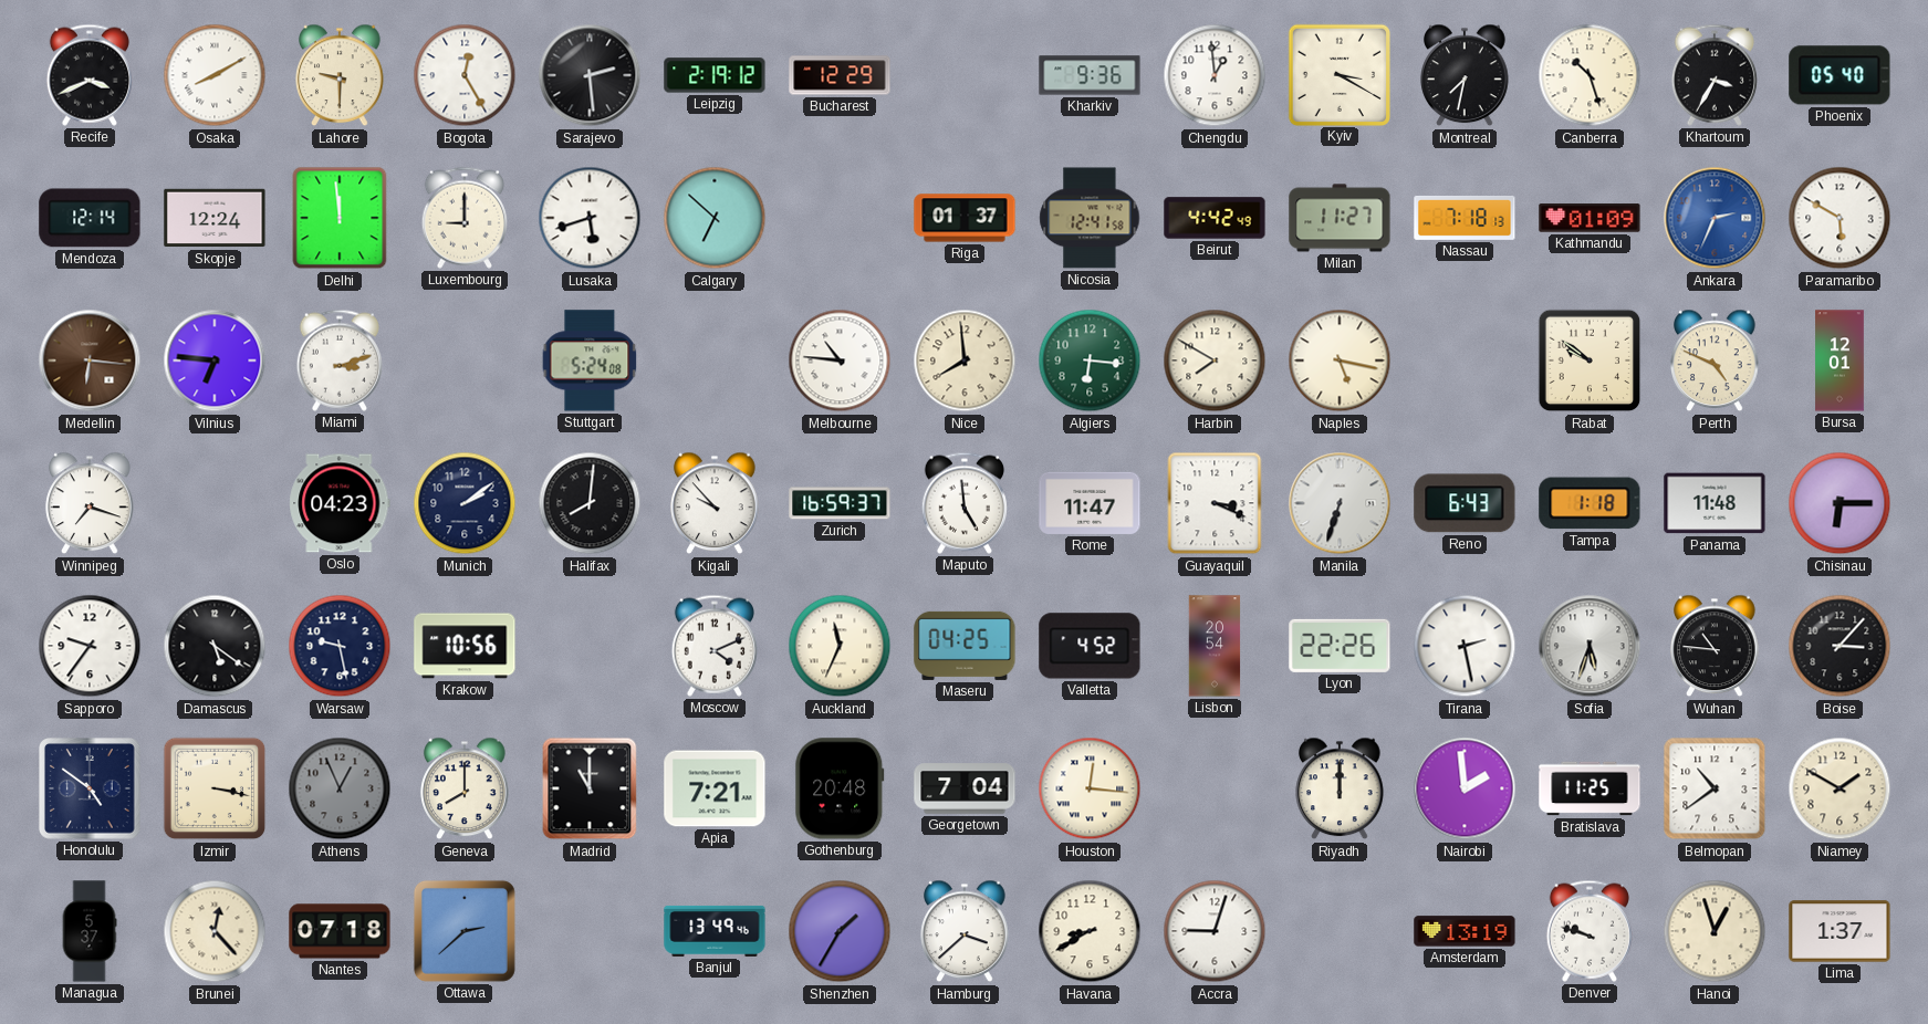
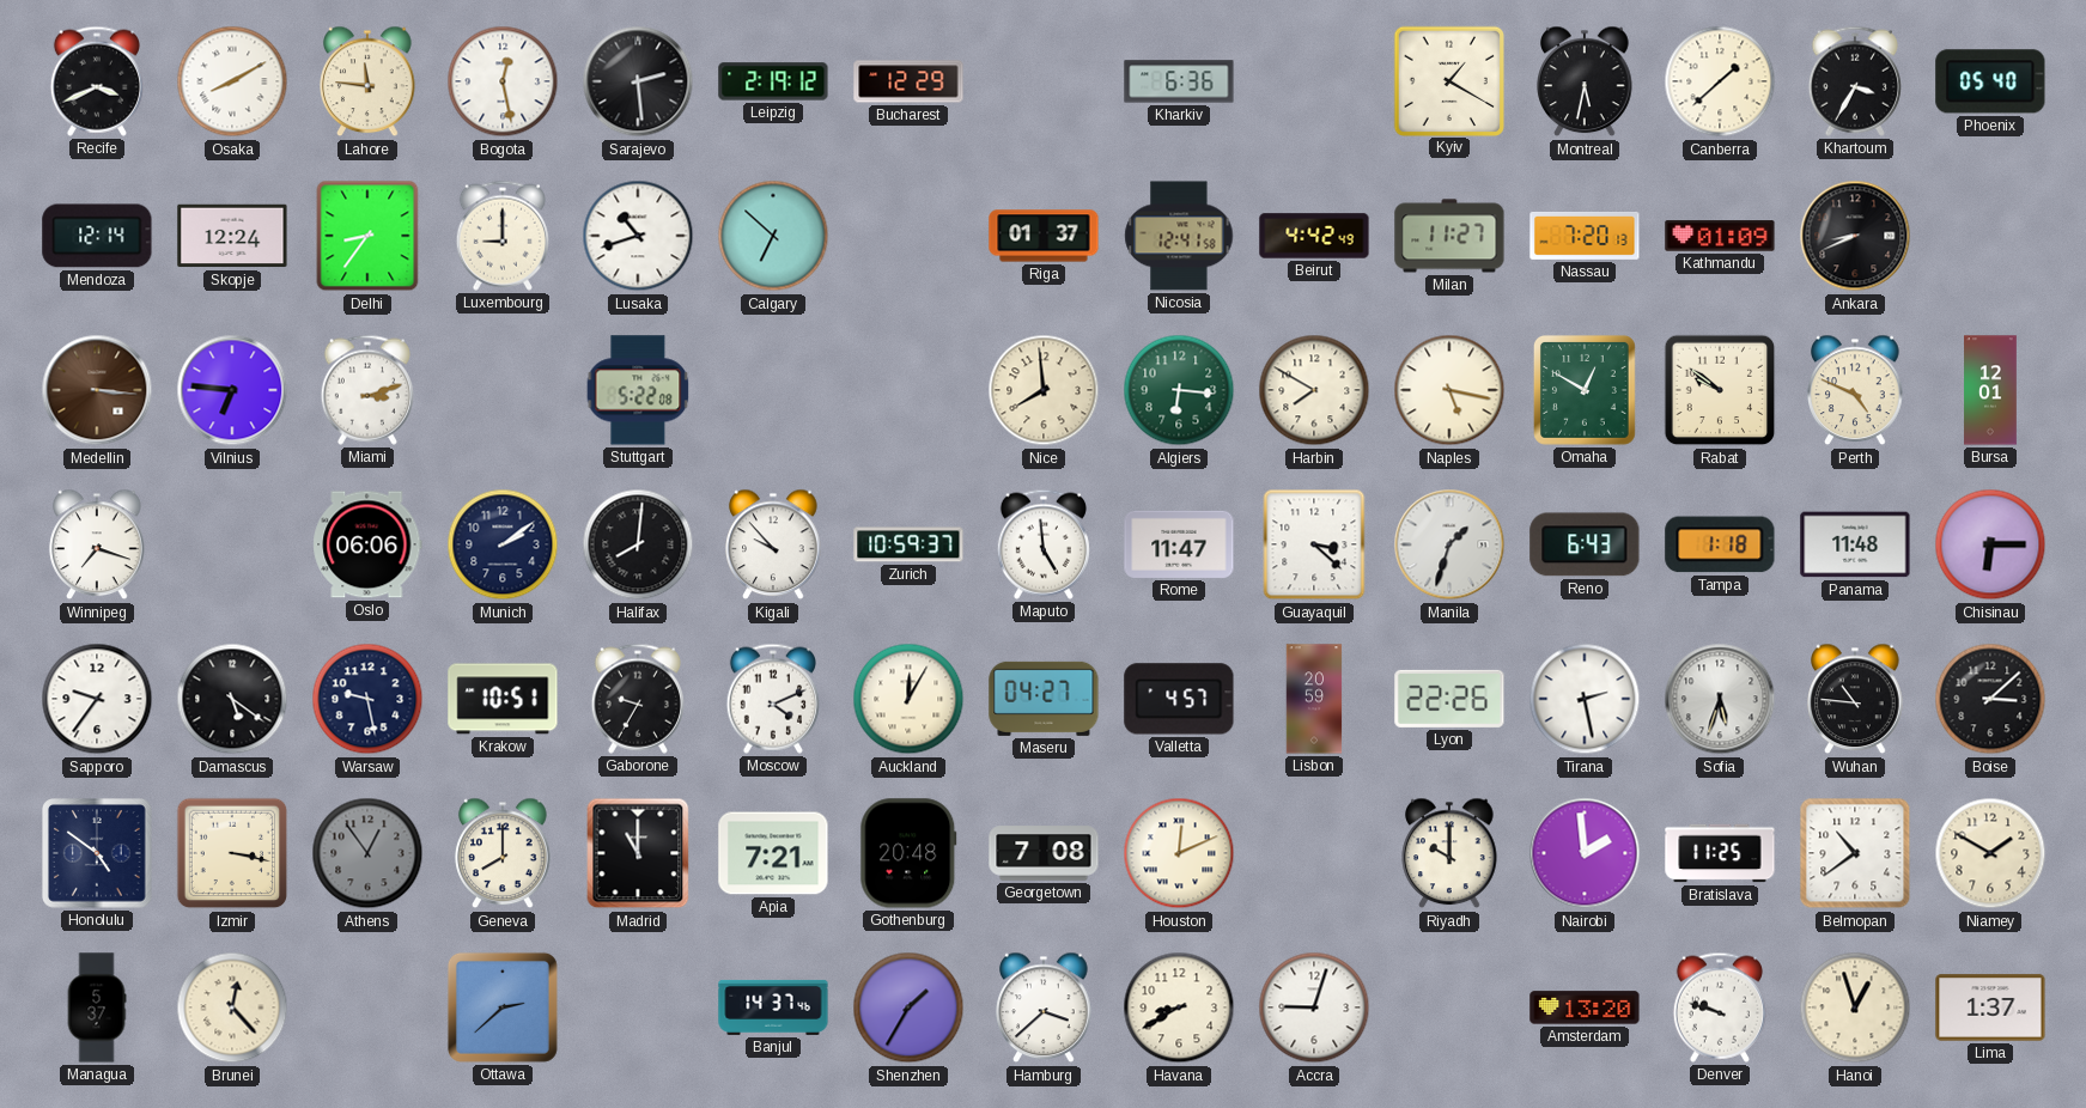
Lahore: 9:30 -> 11:46 (367, 81)
Bogota: 12:25 -> 12:28 (503, 81)
Kharkiv: 9:36 -> 6:36 (1179, 81)
Chengdu: 12:59 -> none (1215, 75)
Kyiv: 3:20 -> 1:20 (1448, 80)
Montreal: 7:32 -> 5:32 (1585, 81)
Canberra: 10:27 -> 1:38 (1720, 81)
Delhi: 11:59 -> 8:36 (367, 236)
Lusaka: 5:42 -> 10:42 (638, 236)
Nassau: 7:18 -> 7:20 (1585, 236)
Ankara: 2:34 -> 8:41 (1855, 236)
Ankara dial: blue -> black (1855, 236)
Paramaribo: 5:50 -> none (1840, 218)
Medellin: 6:16 -> 3:16 (97, 390)
Stuttgart: 5:24 -> 5:22 (638, 390)
Melbourne: 10:46 -> none (840, 361)
Omaha: none -> 12:50 (1585, 390)
Oslo: 04:23 -> 06:06 (367, 544)
Zurich: 16:59 -> 10:59 (908, 544)
Guayaquil: 3:19 -> 3:22 (1314, 544)
Manila: 6:33 -> 1:33 (1449, 544)
Krakow: 10:56 -> 10:51 (503, 699)
Gaborone: none -> 9:35 (638, 699)
Auckland: 11:34 -> 12:05 (908, 699)
Maseru: 04:25 -> 04:27 (1044, 699)
Valletta: 4:52 -> 4:57 (1179, 699)
Lisbon: 20:54 -> 20:59 (1314, 699)
Boise: 3:07 -> 3:08 (1990, 699)
Athens: 12:56 -> 12:54 (367, 853)
Georgetown: 7:04 -> 7:08 (1044, 853)
Houston: 12:16 -> 12:11 (1179, 853)
Riyadh: 12:00 -> 10:00 (1449, 853)
Nantes: 07:18 -> none (340, 931)
Banjul: 13:49 -> 14:37 (773, 1007)
Amsterdam: 13:19 -> 13:20 (1585, 1007)
